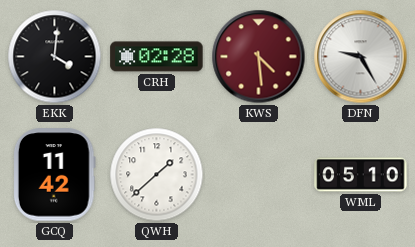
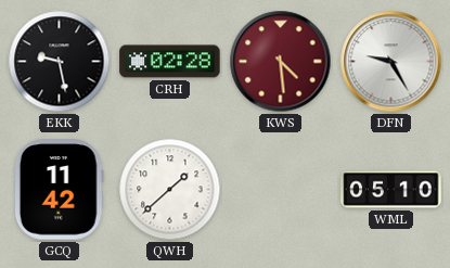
EKK: 4:01 -> 9:28 (60, 62)
